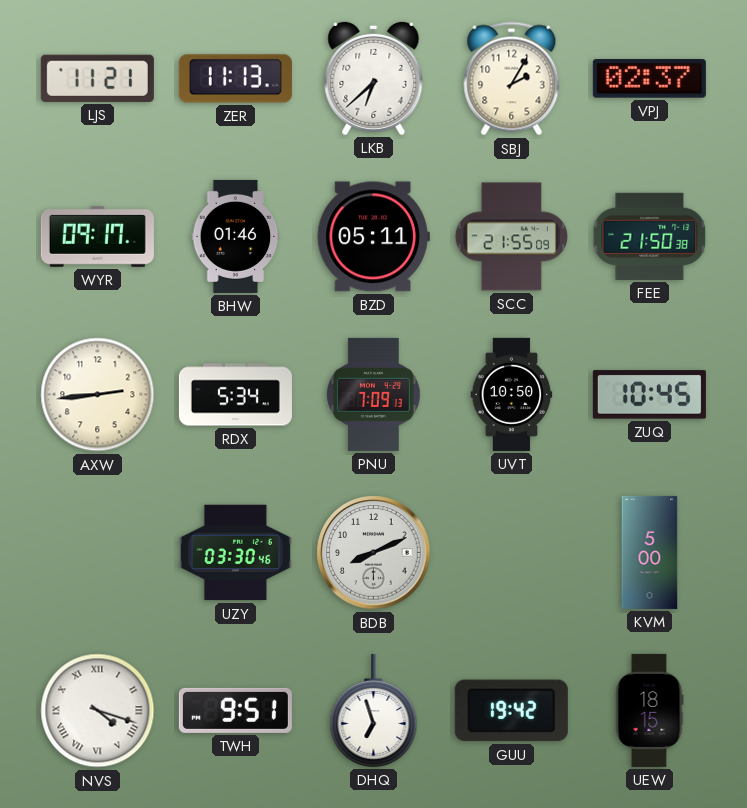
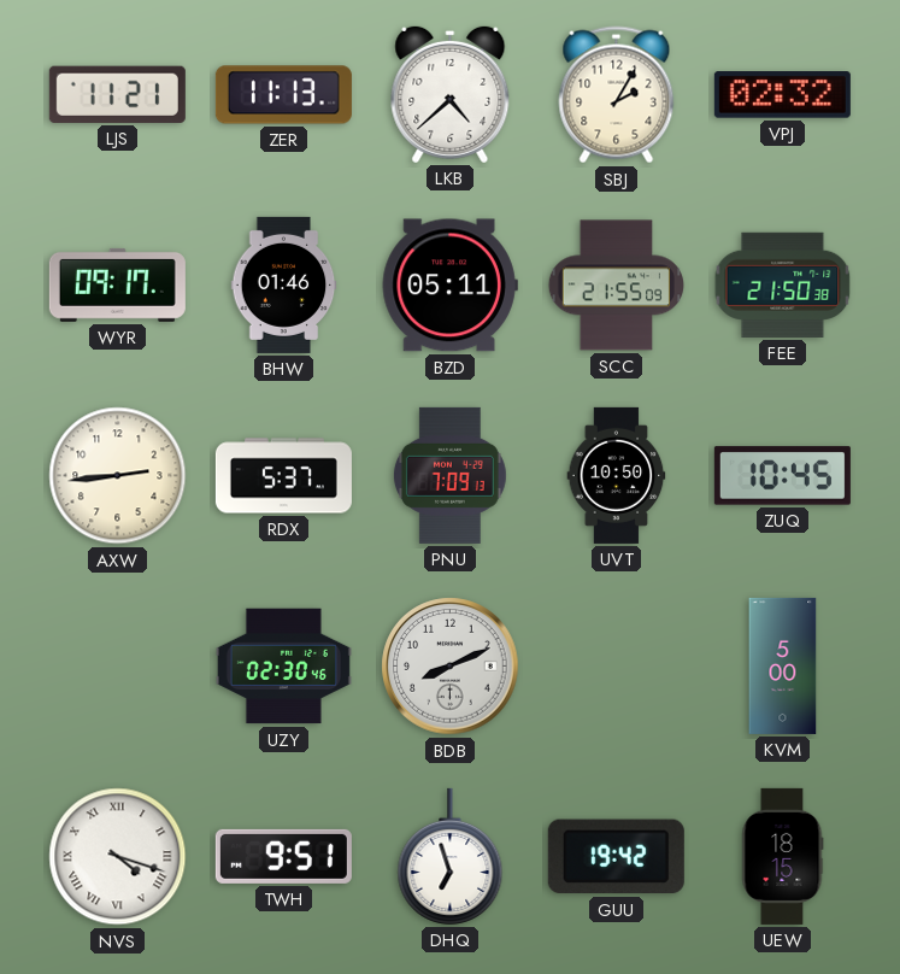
LKB: 6:38 -> 4:38 (451, 94)
VPJ: 02:37 -> 02:32 (782, 95)
RDX: 5:34 -> 5:37 (283, 476)
UZY: 03:30 -> 02:30 (283, 667)
